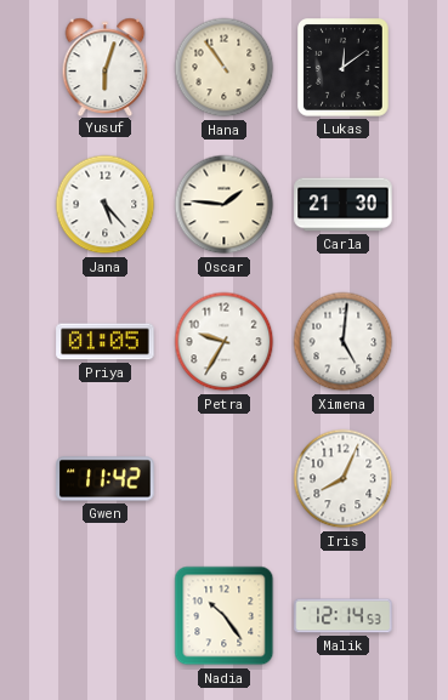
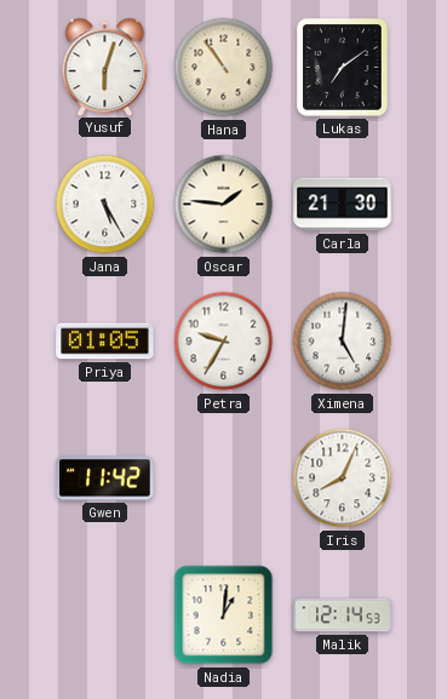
Lukas: 12:09 -> 7:09 (343, 68)
Jana: 5:23 -> 5:25 (105, 205)
Nadia: 10:24 -> 1:01 (224, 615)
